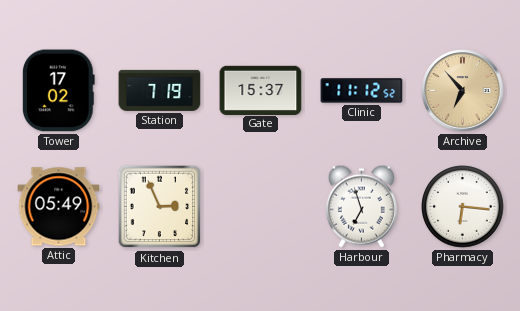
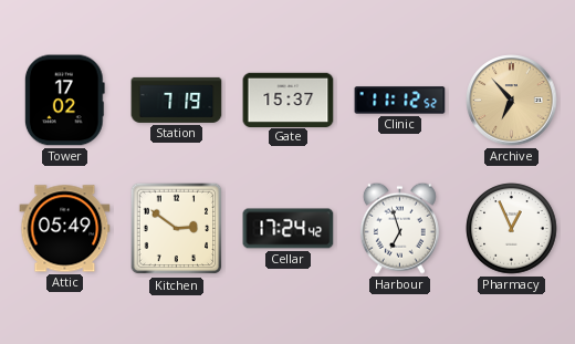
Kitchen: 2:56 -> 2:51 (177, 229)
Cellar: none -> 17:24 (289, 229)
Pharmacy: 6:16 -> 12:56 (512, 229)
